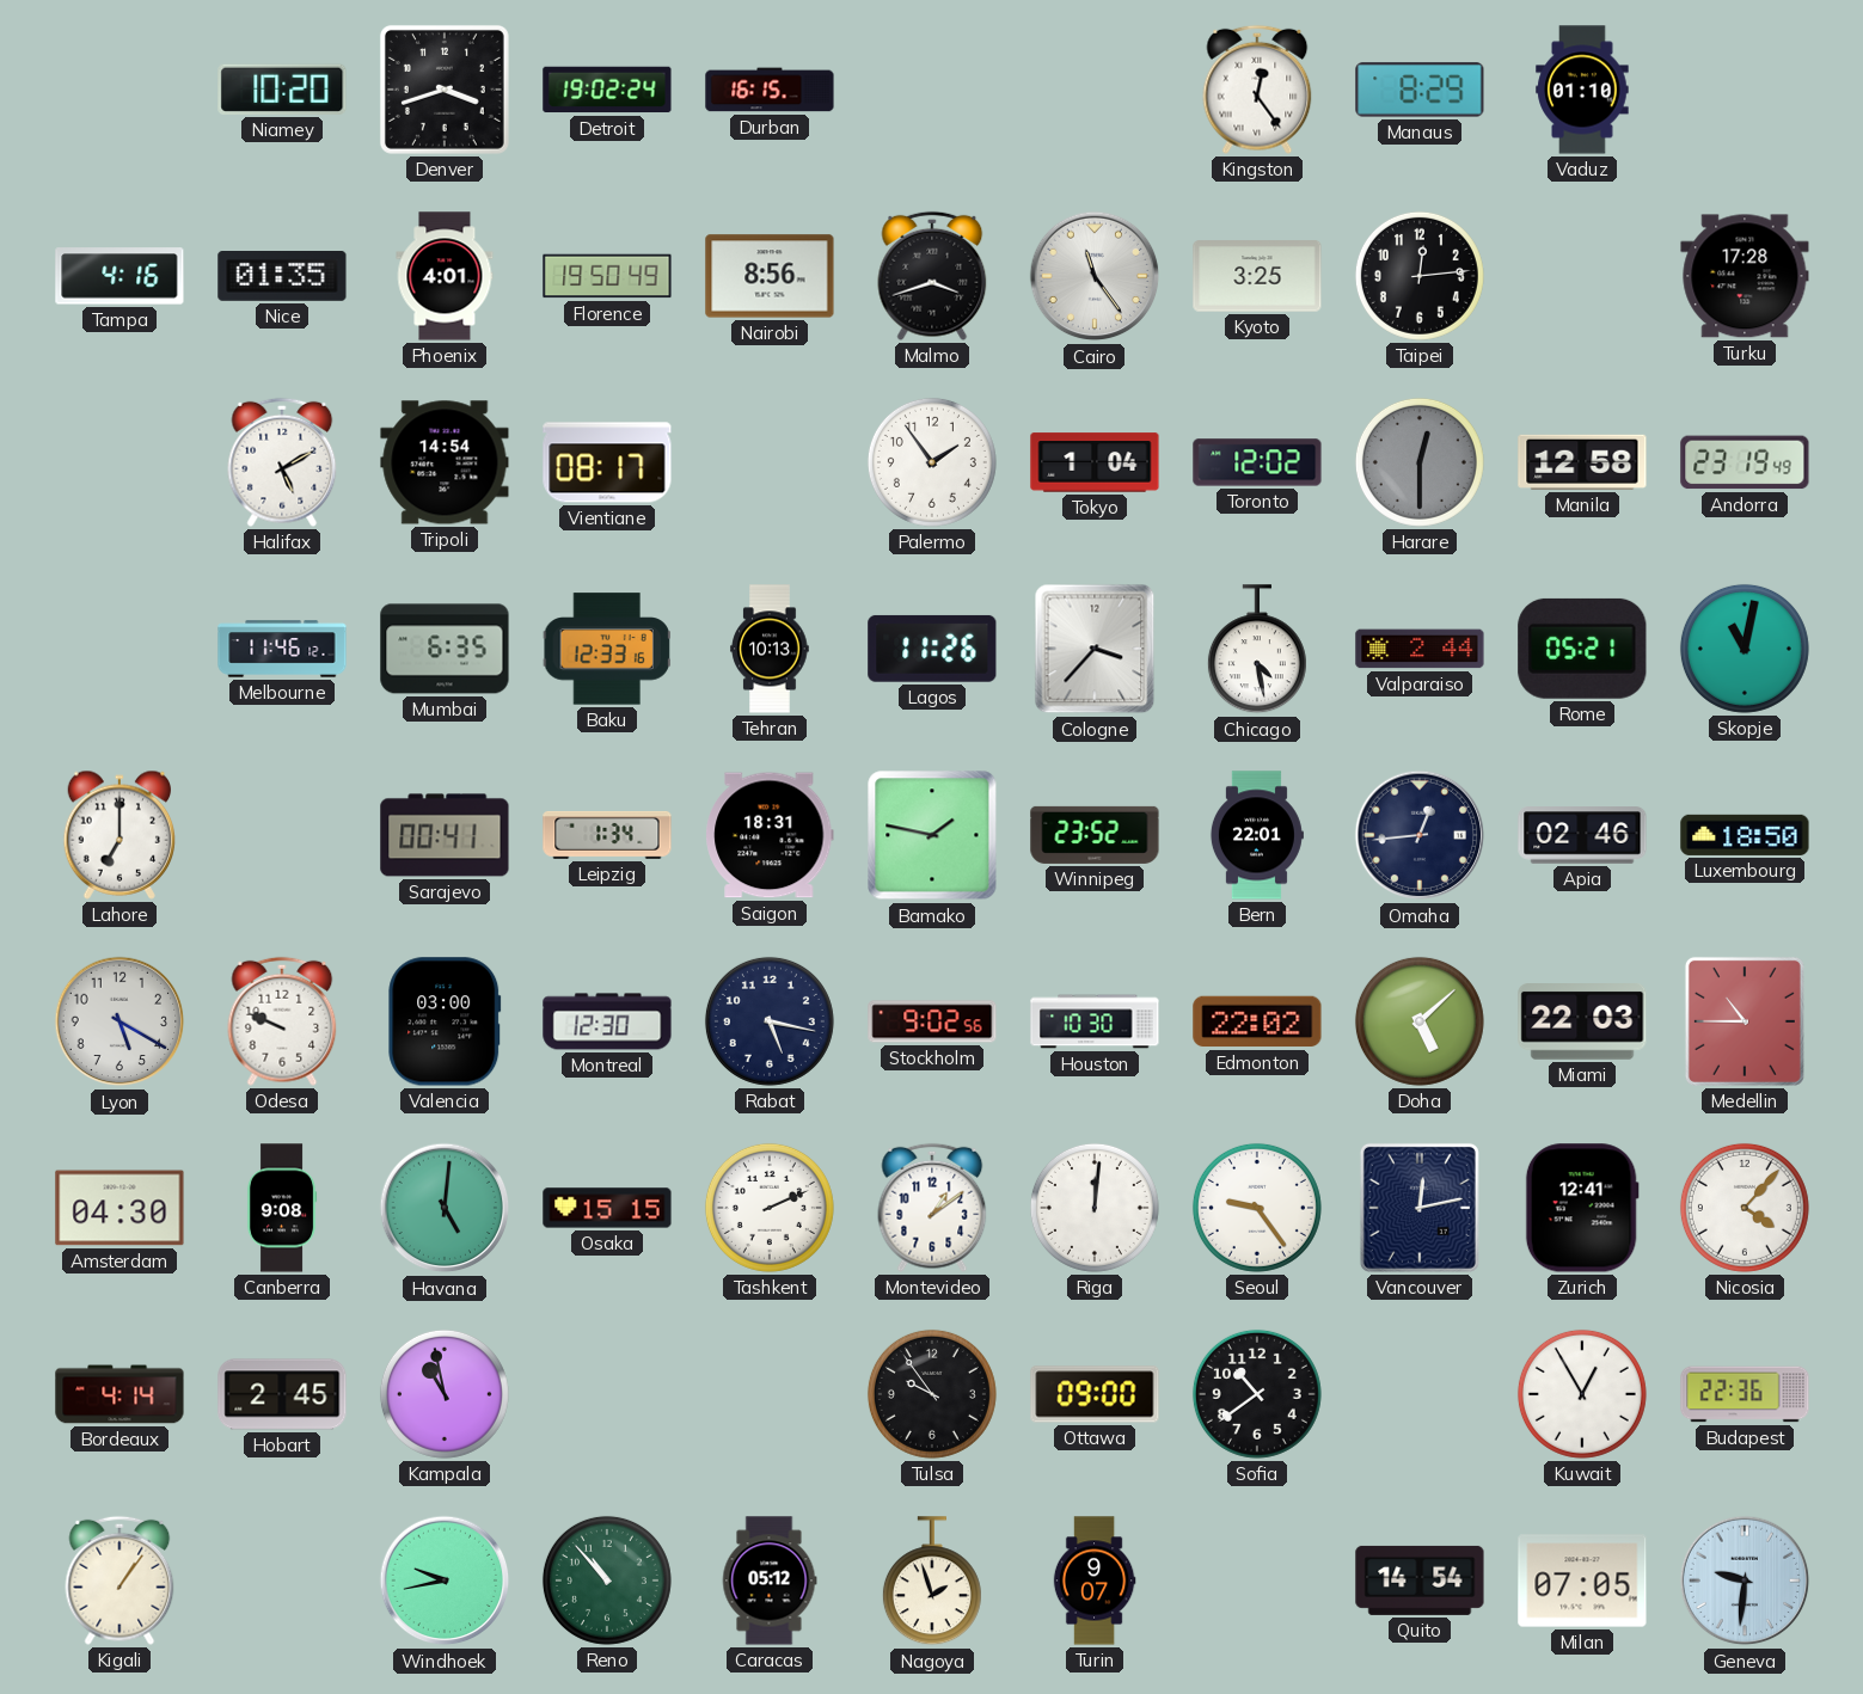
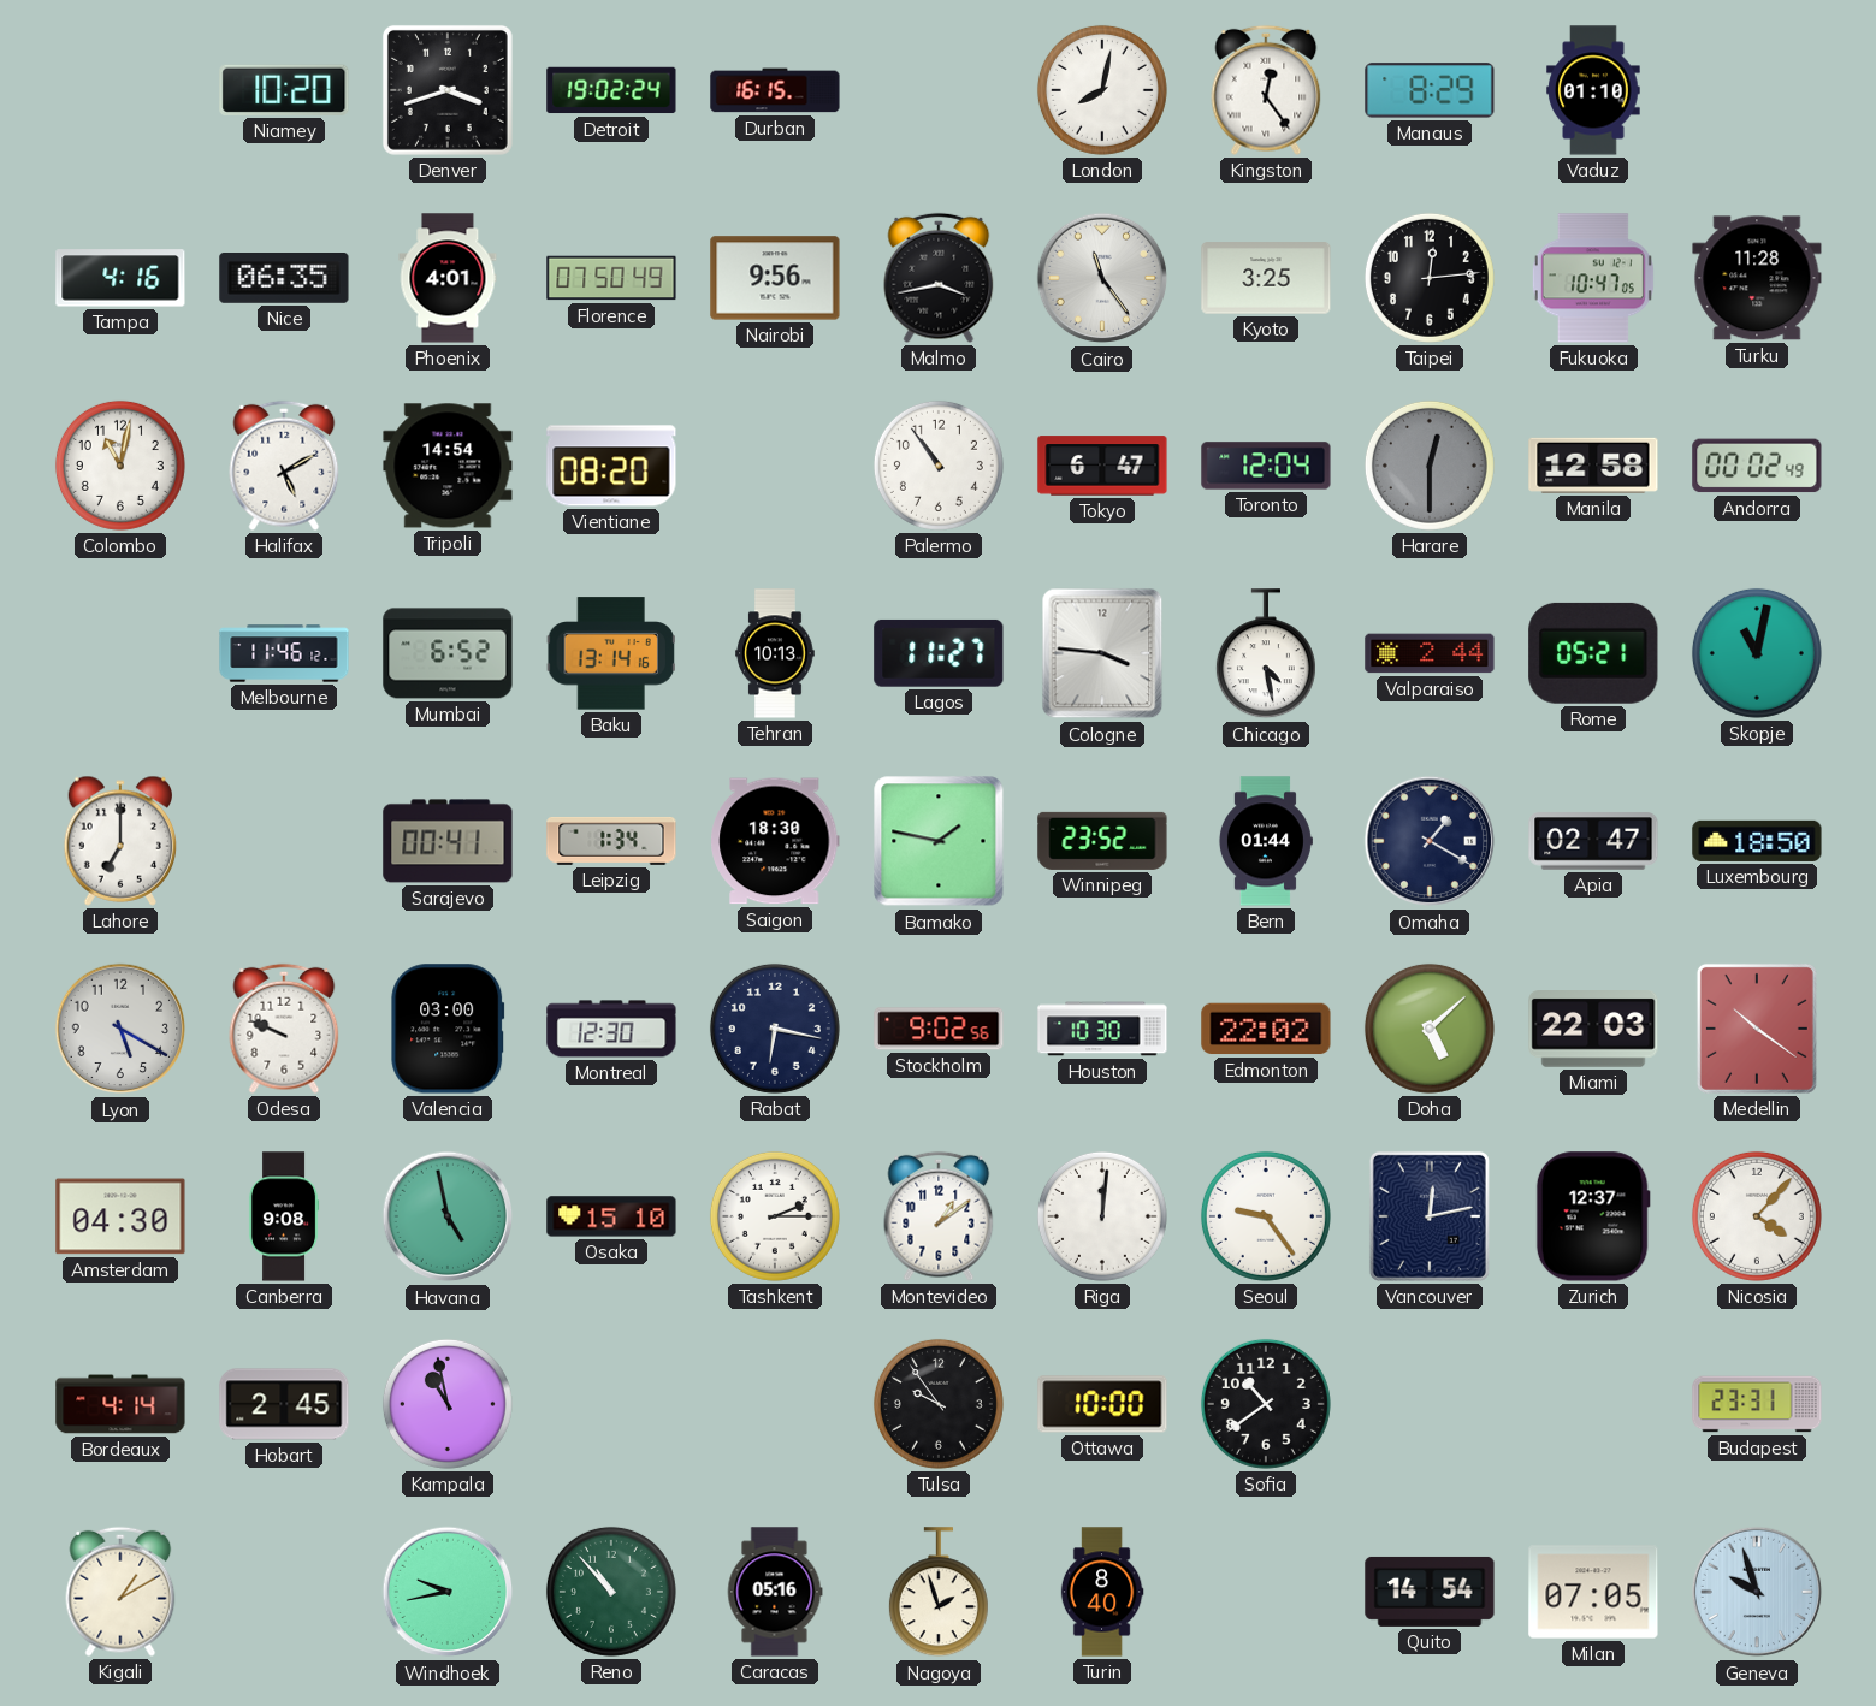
London: none -> 8:02 (1102, 90)
Nice: 01:35 -> 06:35 (284, 279)
Florence: 19:50 -> 07:50 (611, 278)
Nairobi: 8:56 -> 9:56 (775, 278)
Malmo: 3:42 -> 3:43 (939, 278)
Fukuoka: none -> 10:47 (1593, 278)
Turku: 17:28 -> 11:28 (1757, 278)
Colombo: none -> 11:02 (120, 466)
Vientiane: 08:17 -> 08:20 (611, 466)
Palermo: 1:54 -> 10:54 (939, 466)
Tokyo: 1:04 -> 6:47 (1102, 466)
Toronto: 12:02 -> 12:04 (1266, 466)
Andorra: 23:19 -> 00:02 (1757, 466)
Mumbai: 6:35 -> 6:52 (448, 653)
Baku: 12:33 -> 13:14 (611, 653)
Lagos: 11:26 -> 11:27 (939, 653)
Cologne: 3:37 -> 3:46 (1102, 653)
Saigon: 18:31 -> 18:30 (775, 841)
Bern: 22:01 -> 01:44 (1265, 841)
Omaha: 12:44 -> 1:20 (1430, 841)
Apia: 02:46 -> 02:47 (1593, 841)
Rabat: 5:17 -> 6:17 (775, 1029)
Medellin: 10:45 -> 10:21 (1757, 1029)
Havana: 5:01 -> 4:58 (448, 1216)
Osaka: 15:15 -> 15:10 (611, 1216)
Tashkent: 2:11 -> 2:15 (775, 1216)
Zurich: 12:41 -> 12:37 (1593, 1216)
Ottawa: 09:00 -> 10:00 (1102, 1404)
Kuwait: 12:55 -> none (1582, 1394)
Budapest: 22:36 -> 23:31 (1757, 1404)
Kigali: 1:06 -> 1:10 (120, 1592)
Caracas: 05:12 -> 05:16 (775, 1592)
Turin: 9:07 -> 8:40 (1102, 1592)
Geneva: 9:31 -> 9:57 (1757, 1592)
